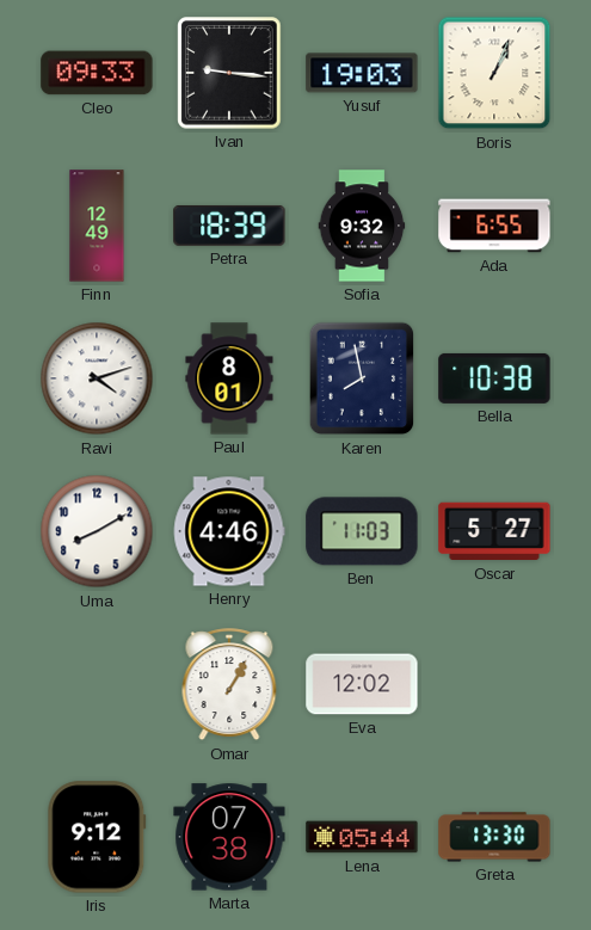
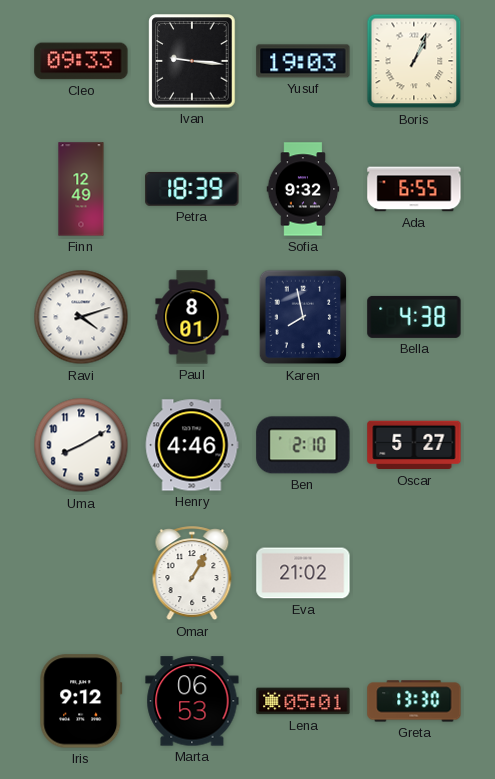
Bella: 10:38 -> 4:38 (414, 317)
Ben: 11:03 -> 2:10 (303, 445)
Eva: 12:02 -> 21:02 (303, 573)
Marta: 07:38 -> 06:53 (192, 701)
Lena: 05:44 -> 05:01 (303, 701)
